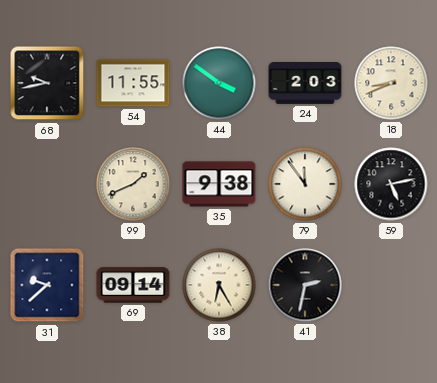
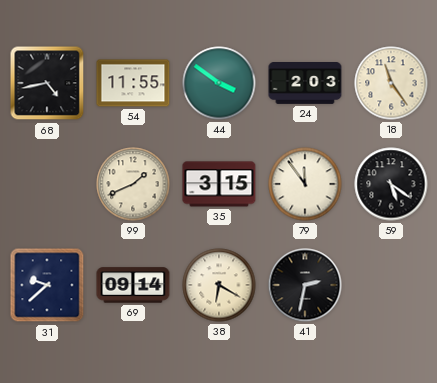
68: 9:43 -> 4:43 (47, 83)
18: 8:41 -> 11:24 (391, 83)
35: 9:38 -> 3:15 (219, 184)
59: 5:13 -> 5:21 (391, 184)
38: 6:25 -> 6:20 (219, 285)
